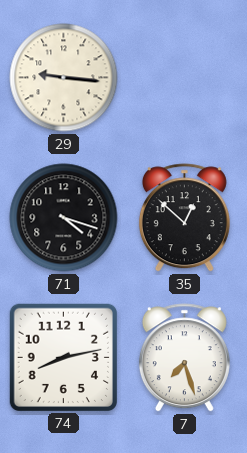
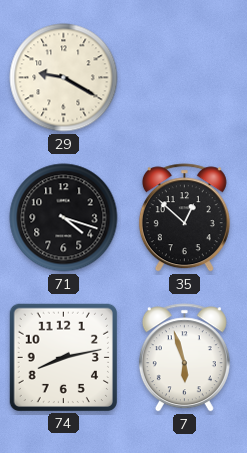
29: 9:16 -> 9:20 (64, 78)
7: 7:27 -> 5:57 (184, 358)
